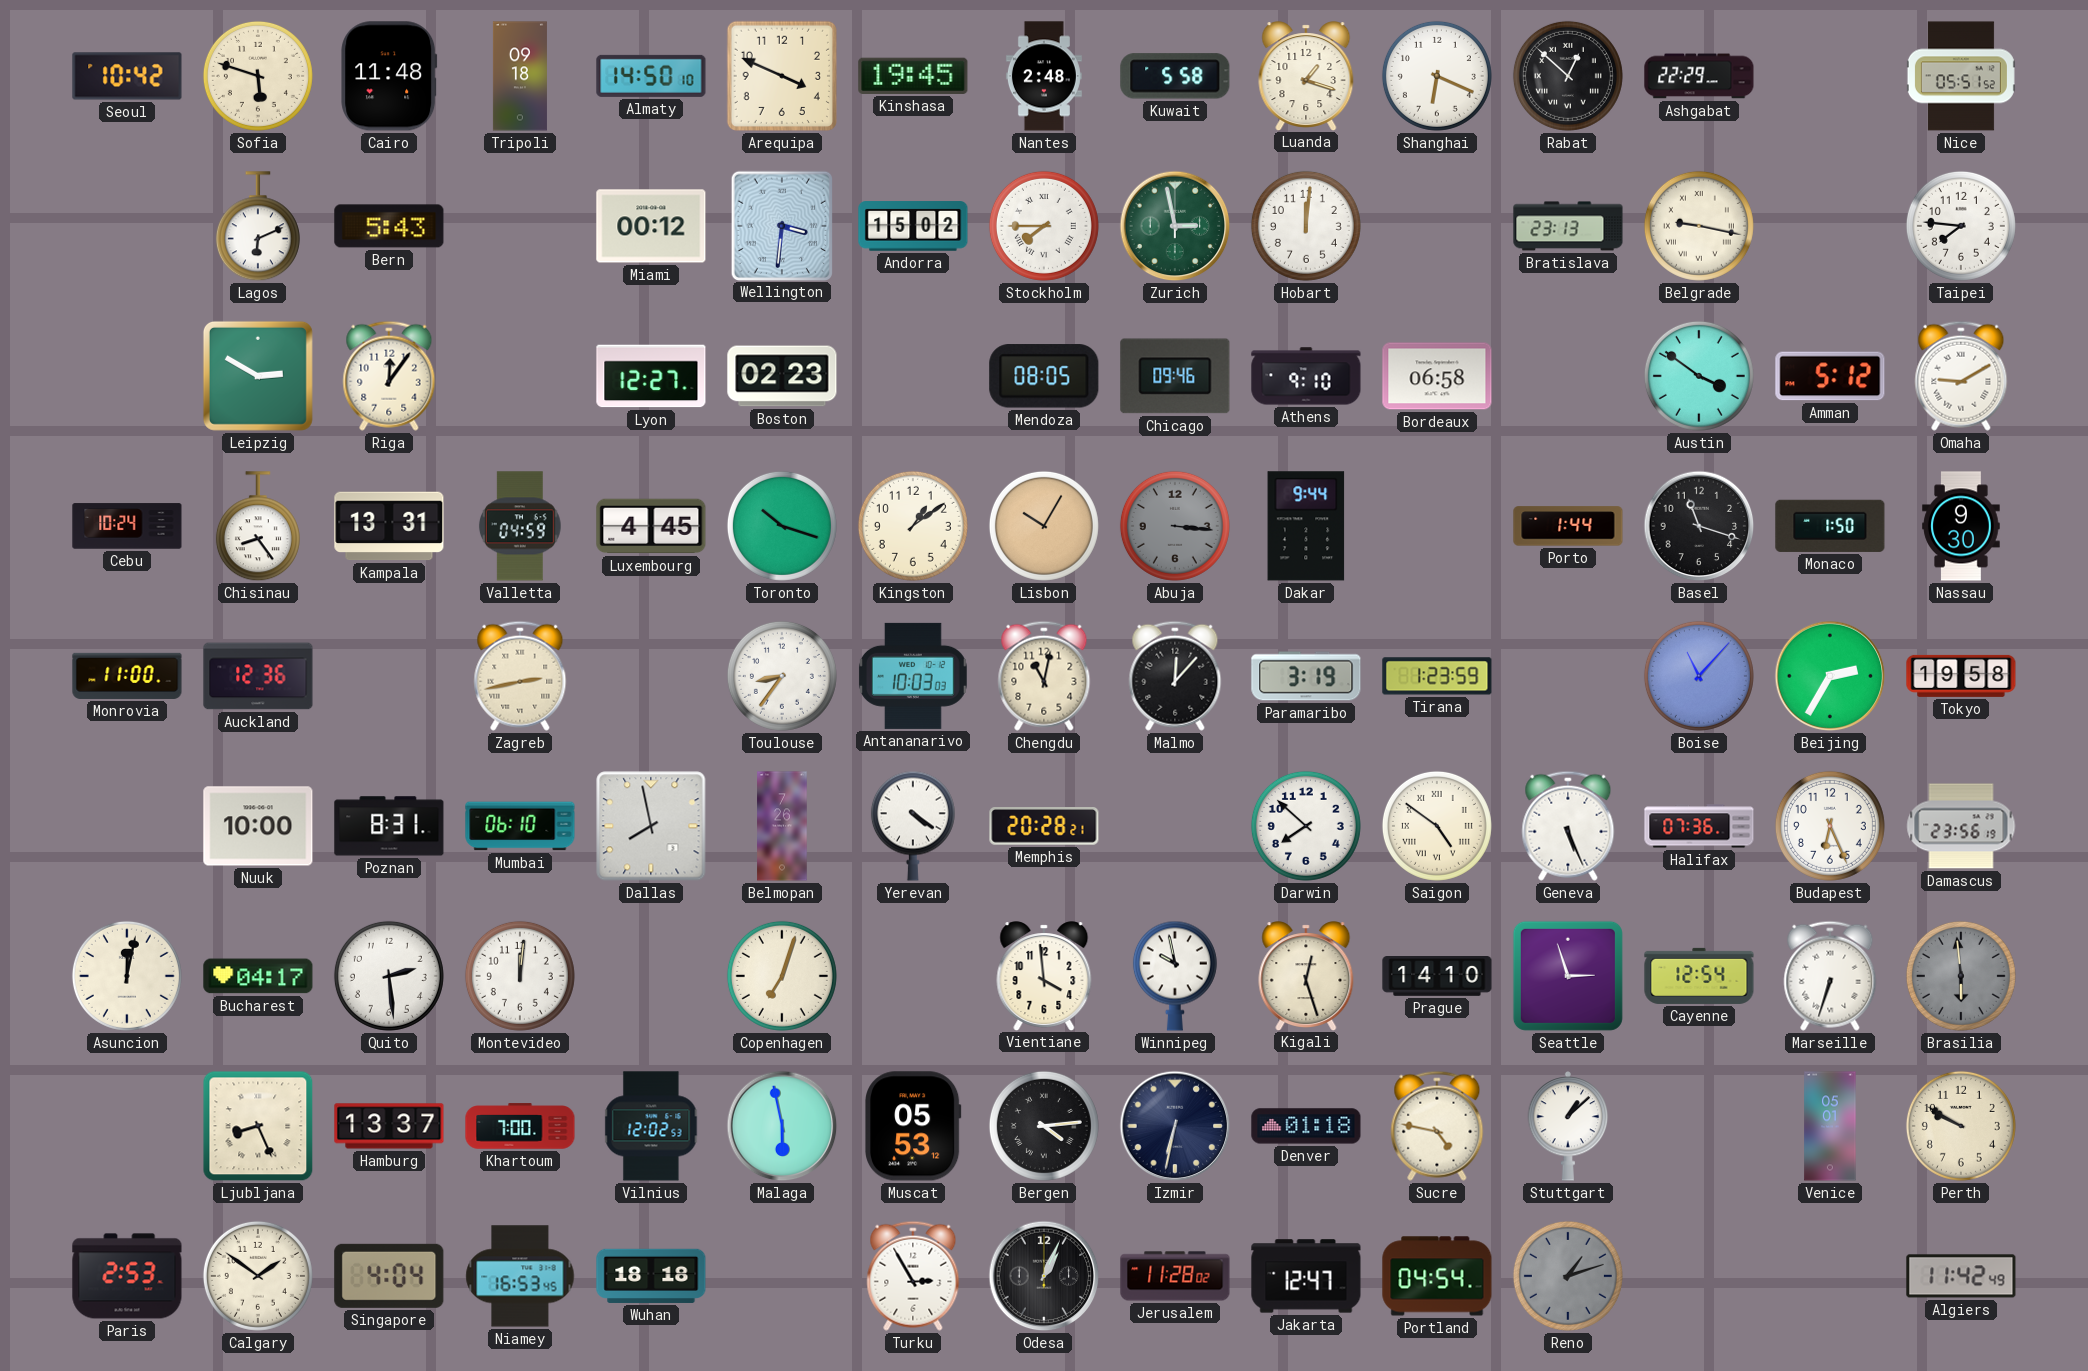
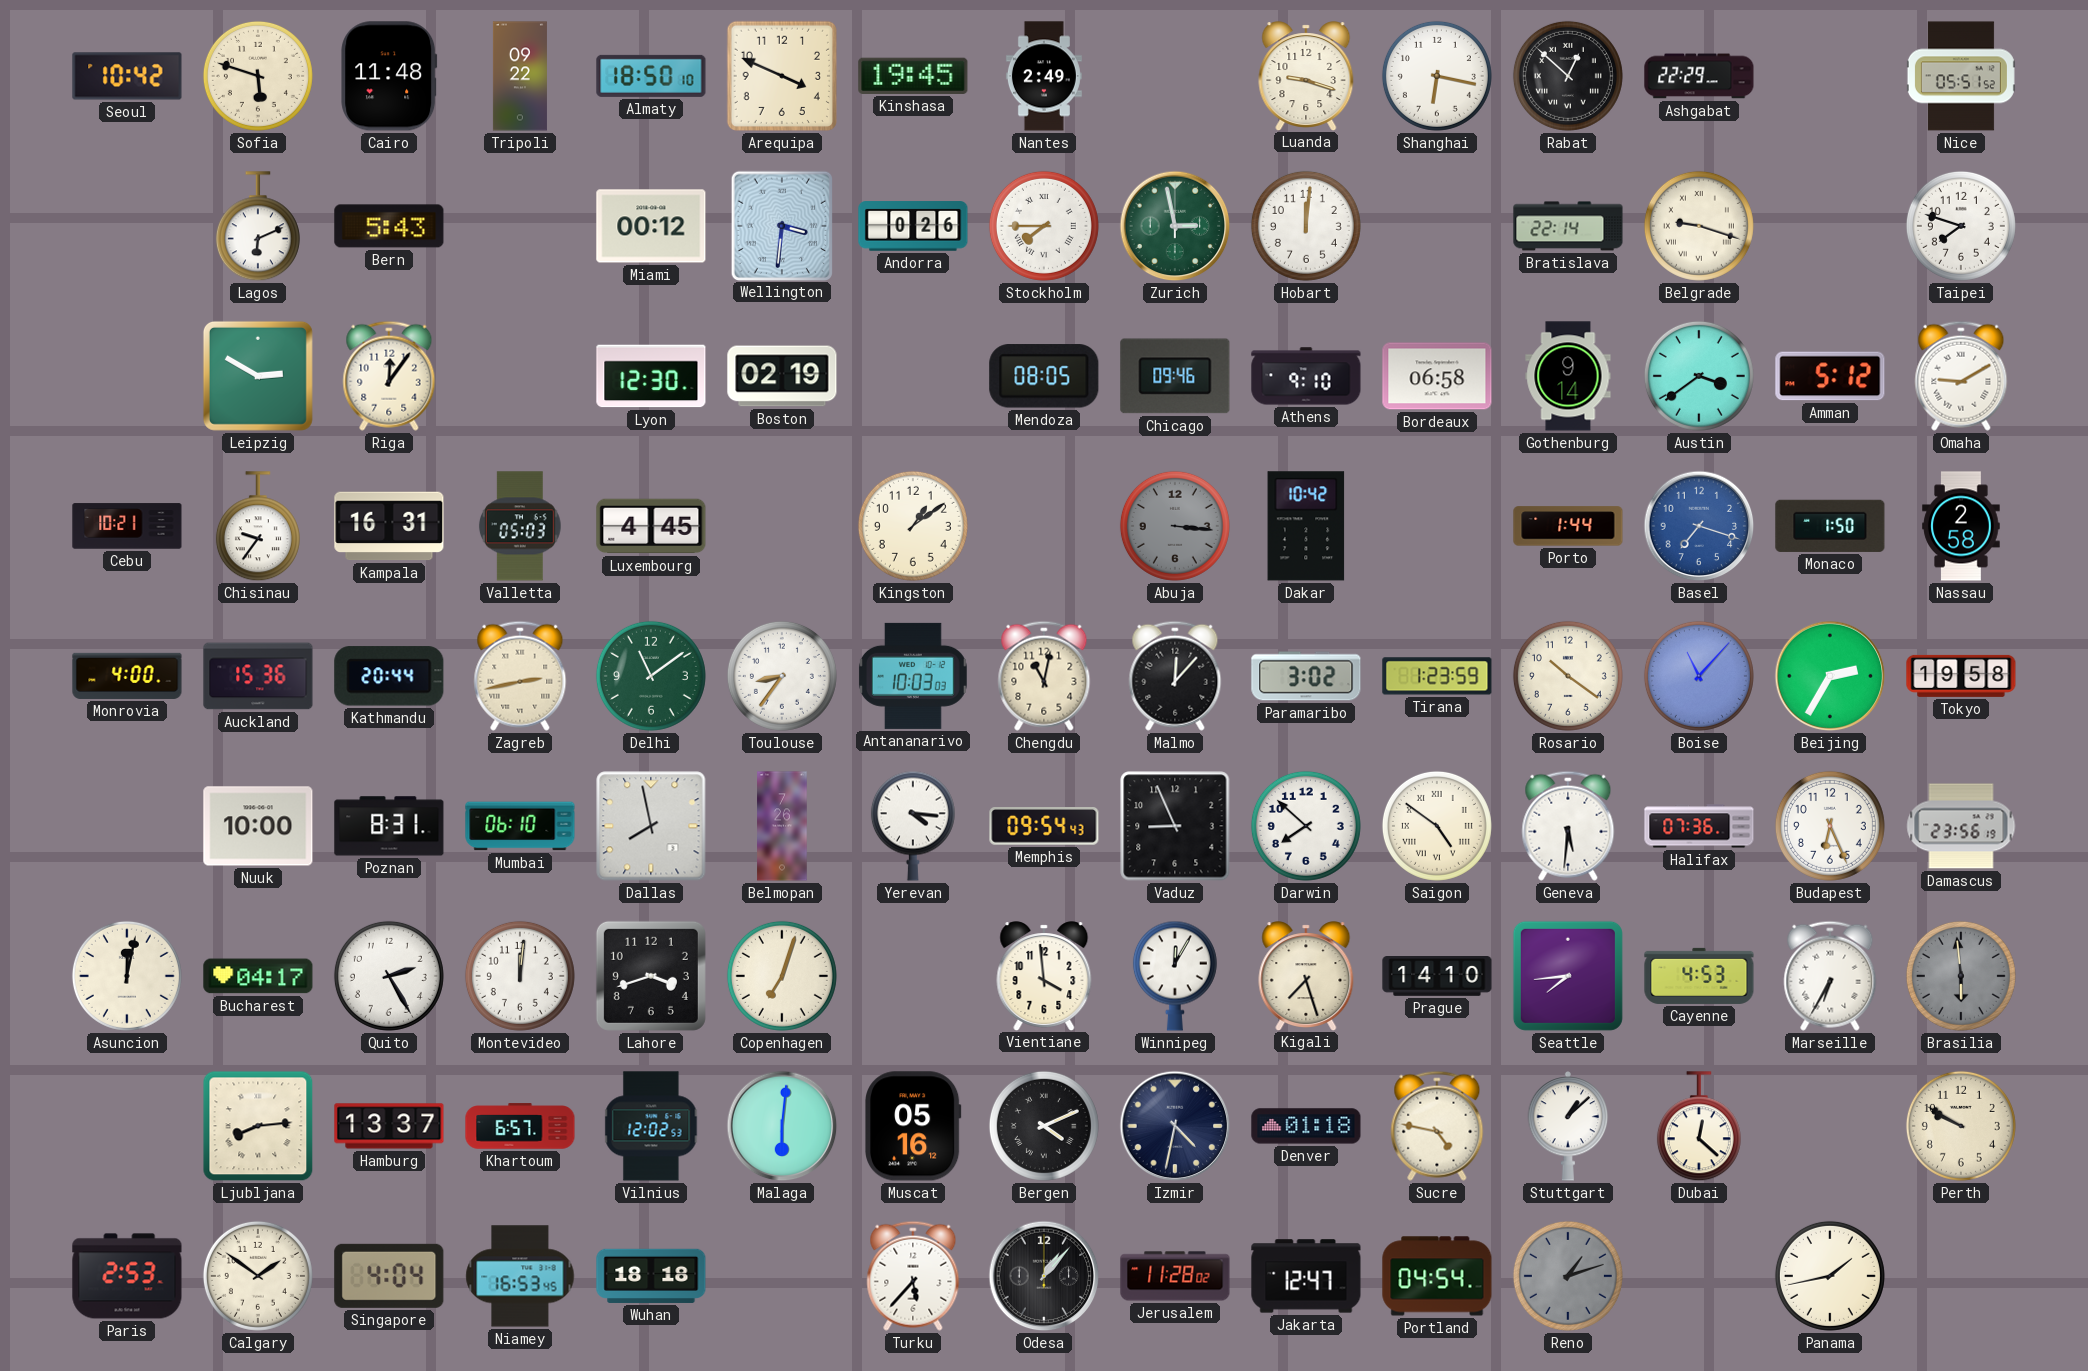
Tripoli: 09:18 -> 09:22 (520, 76)
Almaty: 14:50 -> 18:50 (651, 76)
Nantes: 2:48 -> 2:49 (1044, 76)
Kuwait: 5:58 -> none (1175, 76)
Luanda: 1:18 -> 9:18 (1306, 76)
Shanghai: 6:19 -> 6:17 (1437, 76)
Andorra: 15:02 -> 0:26 (913, 226)
Bratislava: 23:13 -> 22:14 (1568, 226)
Belgrade: 9:17 -> 9:18 (1699, 226)
Taipei: 7:46 -> 7:48 (1961, 226)
Lyon: 12:27 -> 12:30 (651, 376)
Boston: 02:23 -> 02:19 (782, 376)
Gothenburg: none -> 9:14 (1568, 376)
Austin: 3:51 -> 3:39 (1699, 376)
Cebu: 10:24 -> 10:21 (127, 526)
Chisinau: 8:24 -> 9:36 (258, 527)
Kampala: 13:31 -> 16:31 (389, 526)
Valletta: 04:59 -> 05:03 (520, 526)
Toronto: 10:18 -> none (782, 526)
Lisbon: 10:05 -> none (1044, 526)
Dakar: 9:44 -> 10:42 (1306, 526)
Basel: 11:18 -> 7:18 (1699, 526)
Basel dial: black -> blue (1699, 526)
Nassau: 9:30 -> 2:58 (1961, 526)
Monrovia: 11:00 -> 4:00 (127, 676)
Auckland: 12:36 -> 15:36 (258, 676)
Kathmandu: none -> 20:44 (389, 676)
Delhi: none -> 11:09 (651, 676)
Paramaribo: 3:19 -> 3:02 (1306, 676)
Rosario: none -> 10:21 (1568, 676)
Yerevan: 4:21 -> 4:16 (913, 826)
Memphis: 20:28 -> 09:54 (1044, 827)
Vaduz: none -> 8:56 (1175, 826)
Geneva: 5:26 -> 5:31 (1568, 826)
Quito: 2:29 -> 2:25 (389, 976)
Lahore: none -> 3:42 (651, 976)
Winnipeg: 9:58 -> 12:05 (1175, 976)
Kigali: 12:27 -> 7:27 (1306, 976)
Seattle: 2:57 -> 7:44 (1568, 976)
Cayenne: 12:54 -> 4:53 (1699, 976)
Marseille: 6:33 -> 6:35 (1830, 976)
Ljubljana: 8:26 -> 8:14 (258, 1126)
Khartoum: 7:00 -> 6:57 (520, 1126)
Malaga: 5:58 -> 6:01 (782, 1126)
Muscat: 05:53 -> 05:16 (913, 1126)
Bergen: 4:14 -> 4:11 (1044, 1126)
Izmir: 6:32 -> 4:32 (1175, 1126)
Dubai: none -> 12:22 (1699, 1127)
Venice: 05:01 -> none (1830, 1126)
Turku: 2:55 -> 5:37 (913, 1276)
Odesa: 1:04 -> 1:07 (1044, 1276)
Panama: none -> 1:43 (1830, 1276)
Algiers: 11:42 -> none (1961, 1276)
